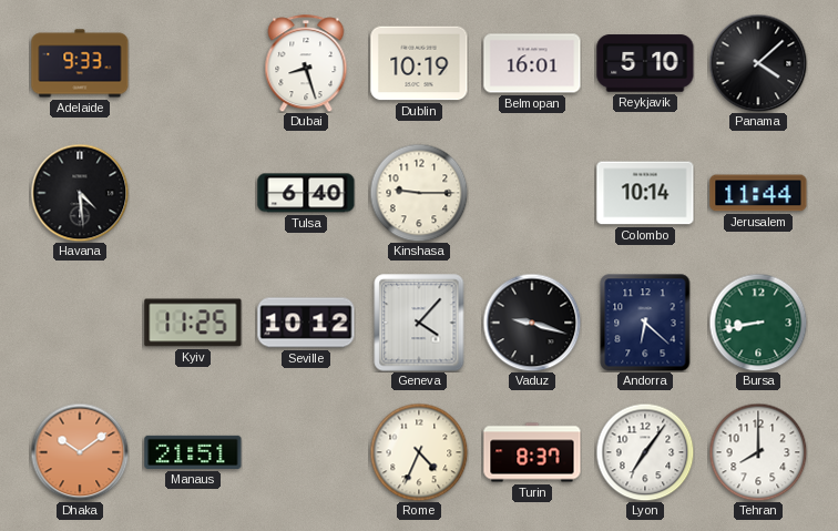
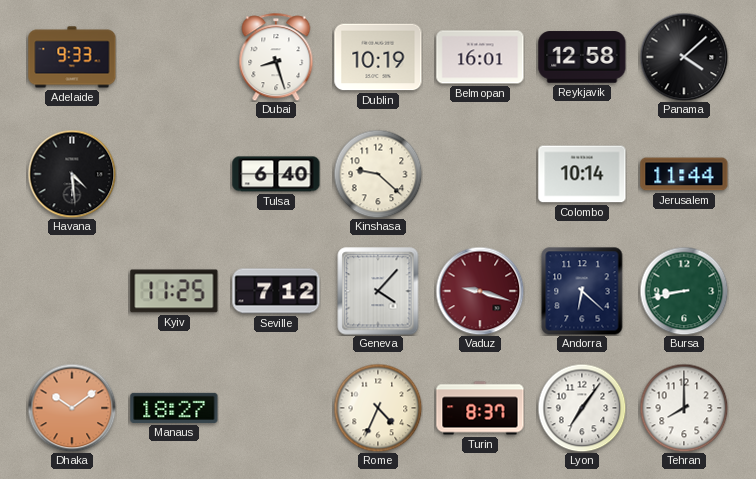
Reykjavik: 5:10 -> 12:58 (582, 57)
Kinshasa: 9:15 -> 9:22 (378, 174)
Seville: 10:12 -> 7:12 (276, 291)
Vaduz dial: black -> burgundy (480, 291)
Manaus: 21:51 -> 18:27 (174, 408)
